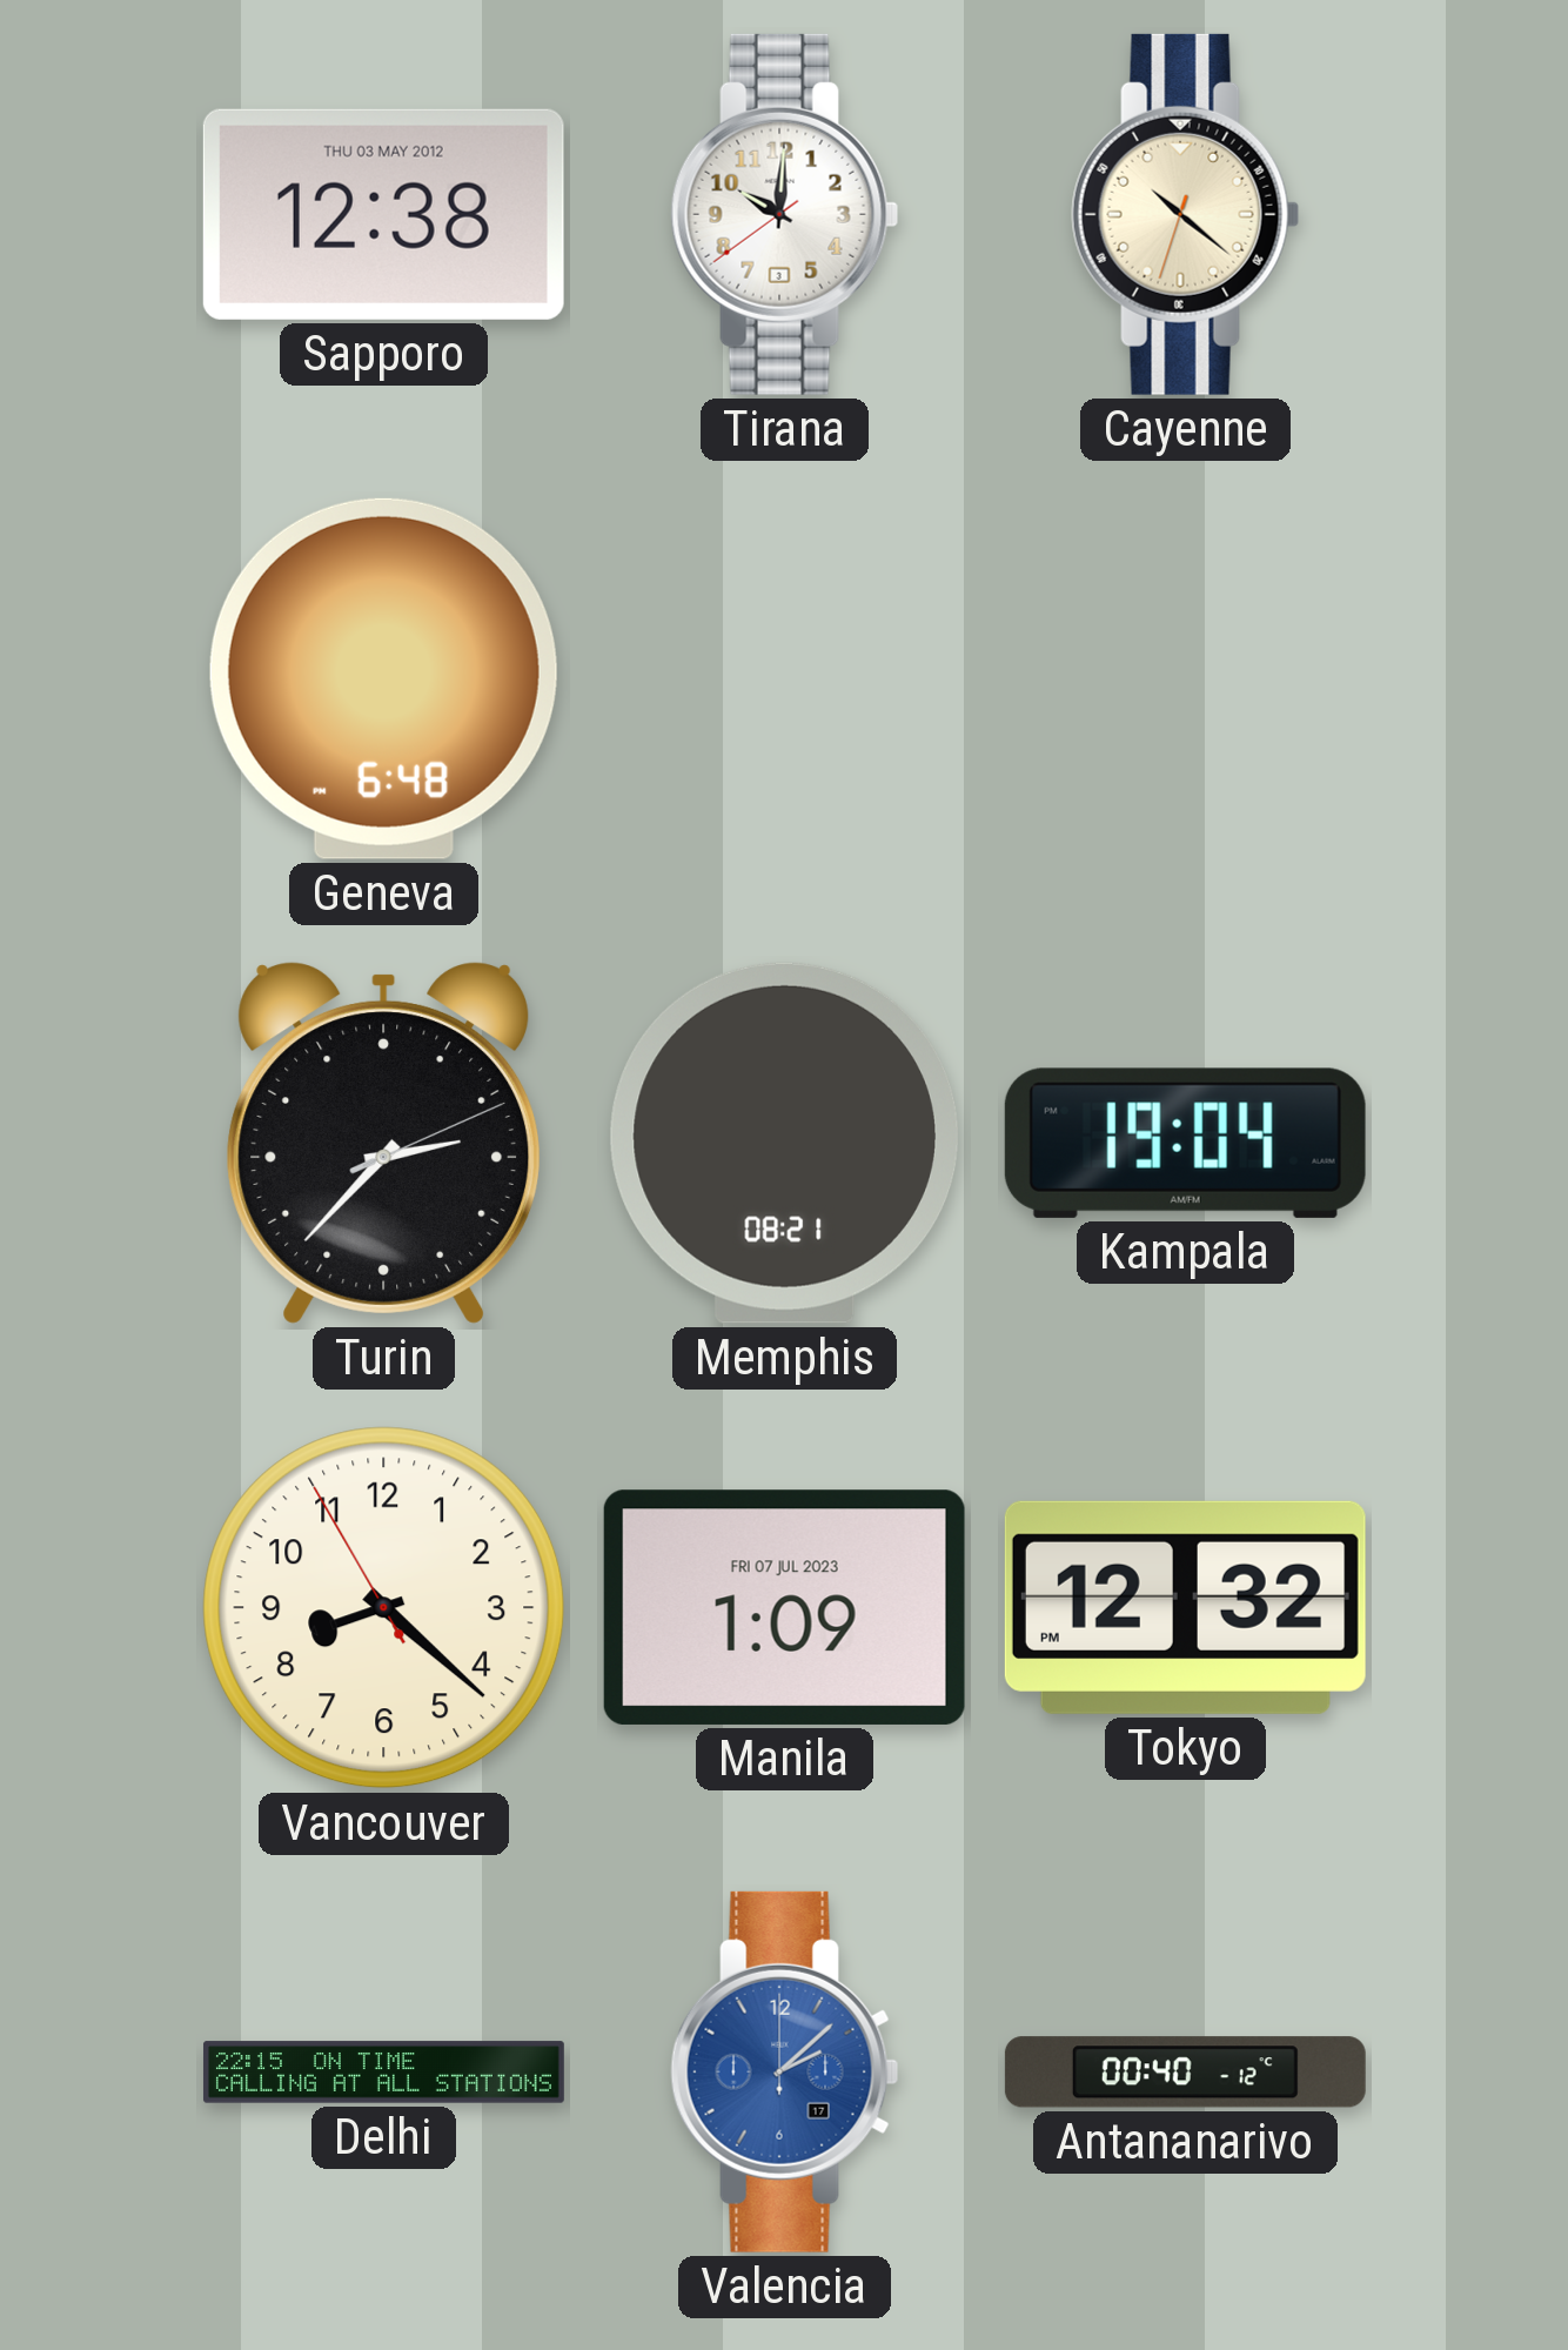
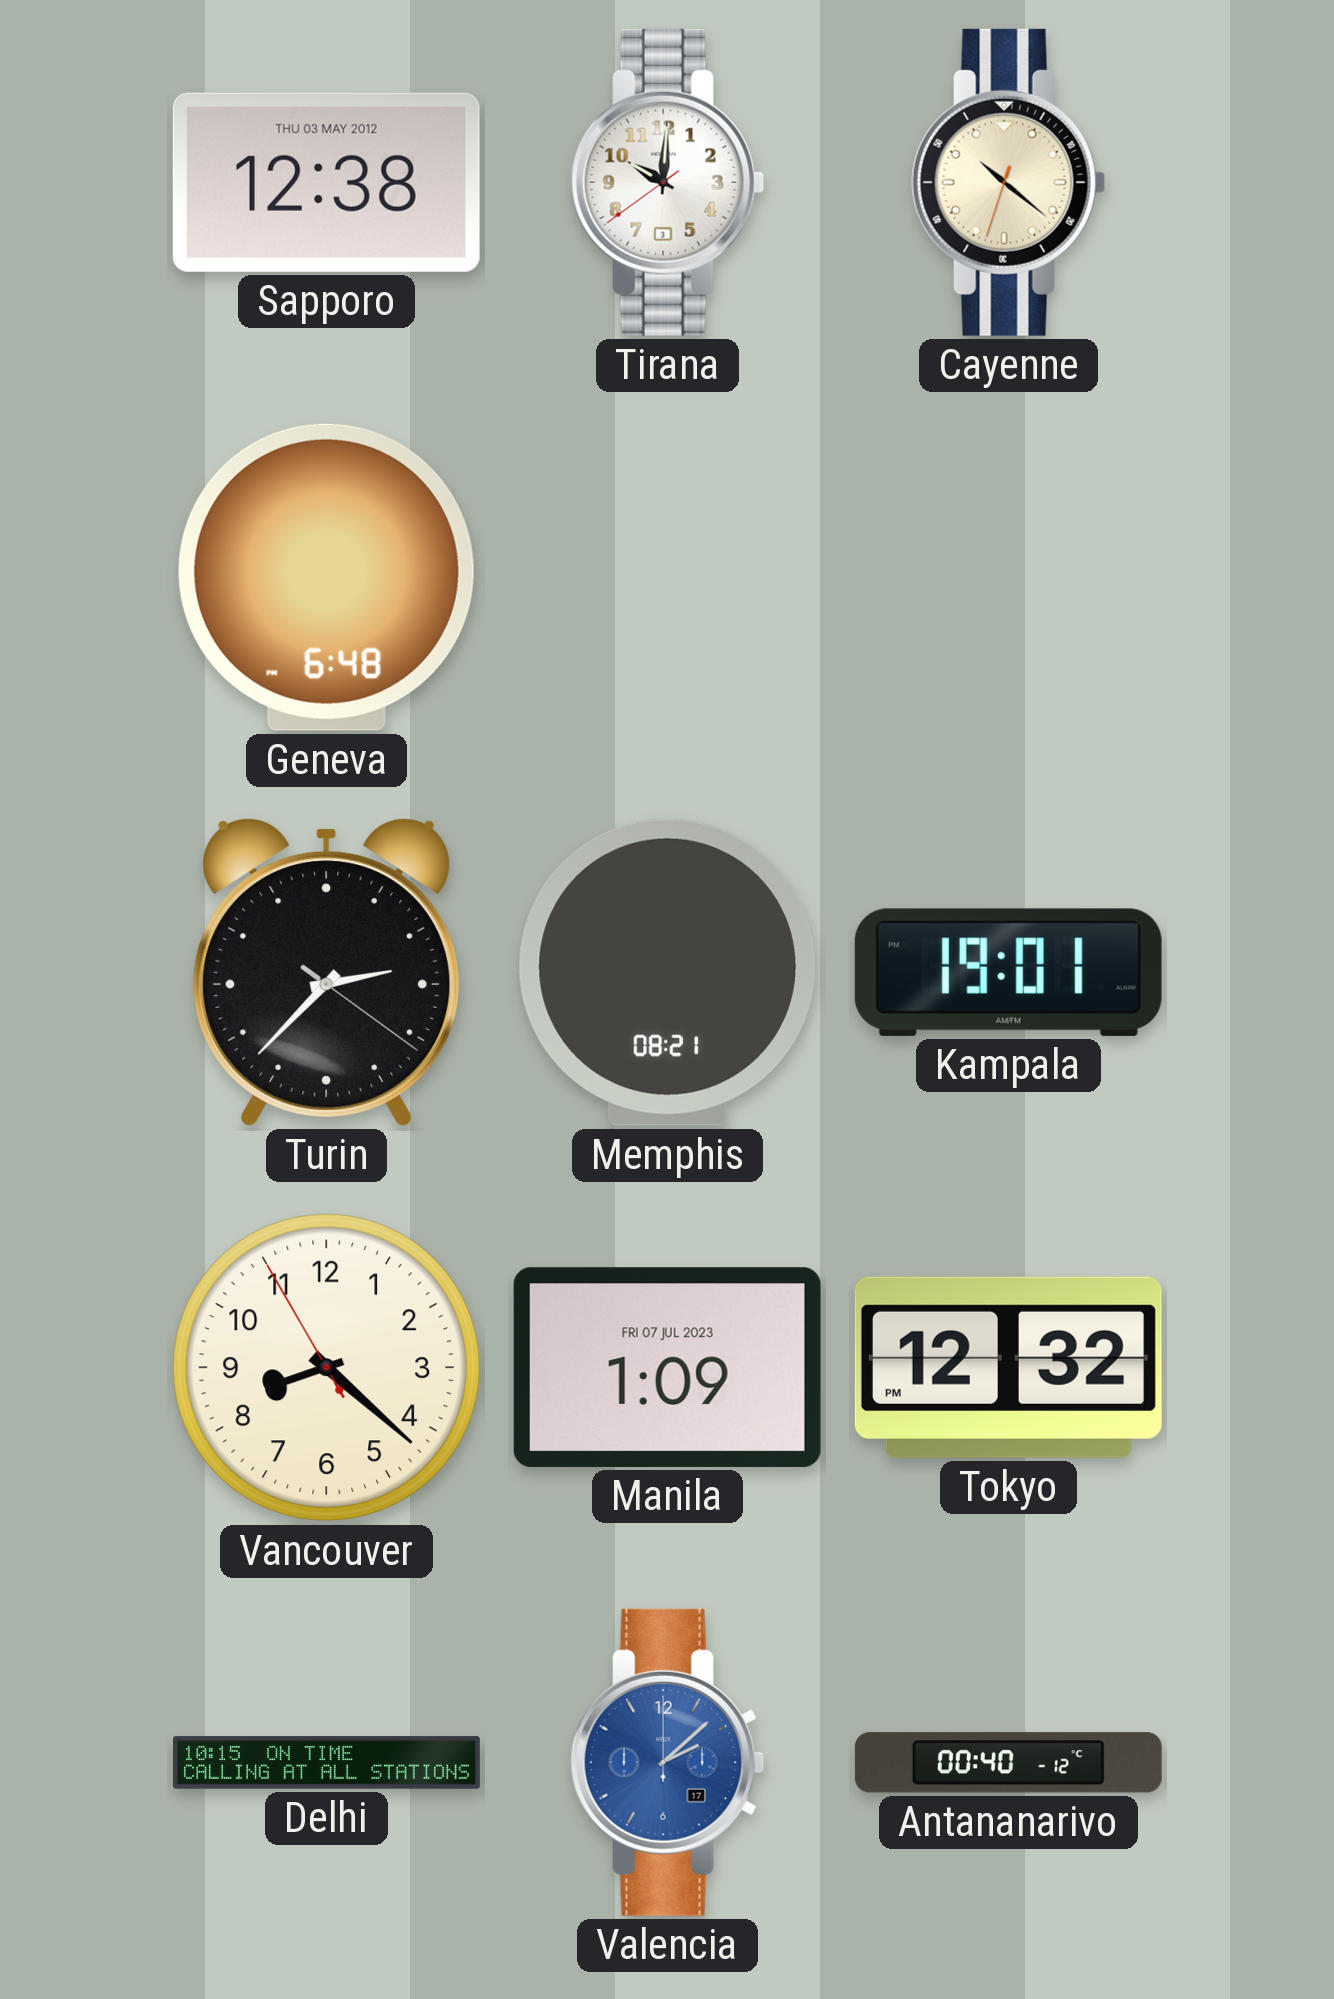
Turin: 2:37:11 -> 2:37:21 (327, 972)
Kampala: 19:04 -> 19:01 (1008, 972)
Delhi: 22:15 -> 10:15 (326, 1763)
